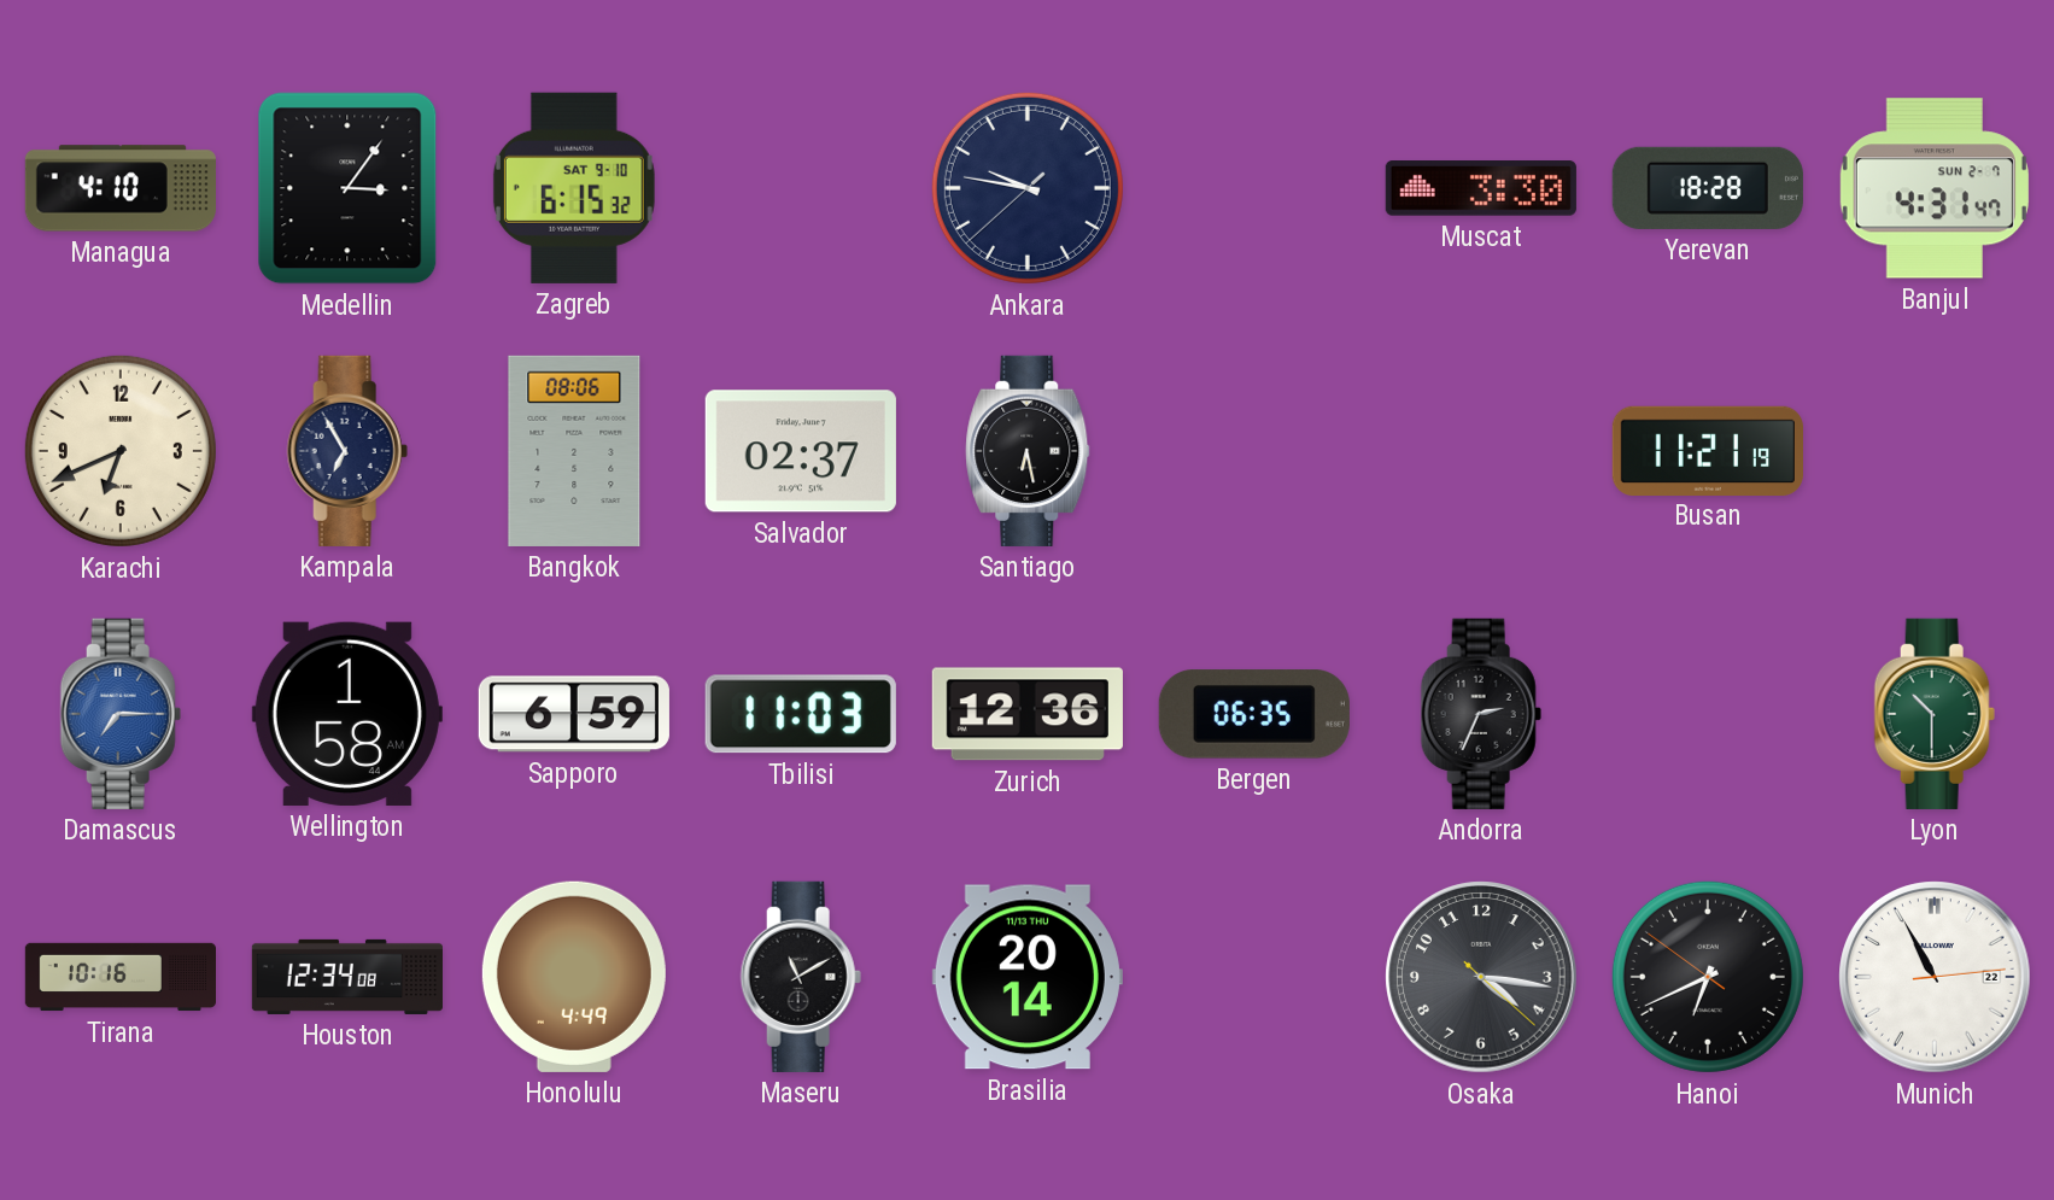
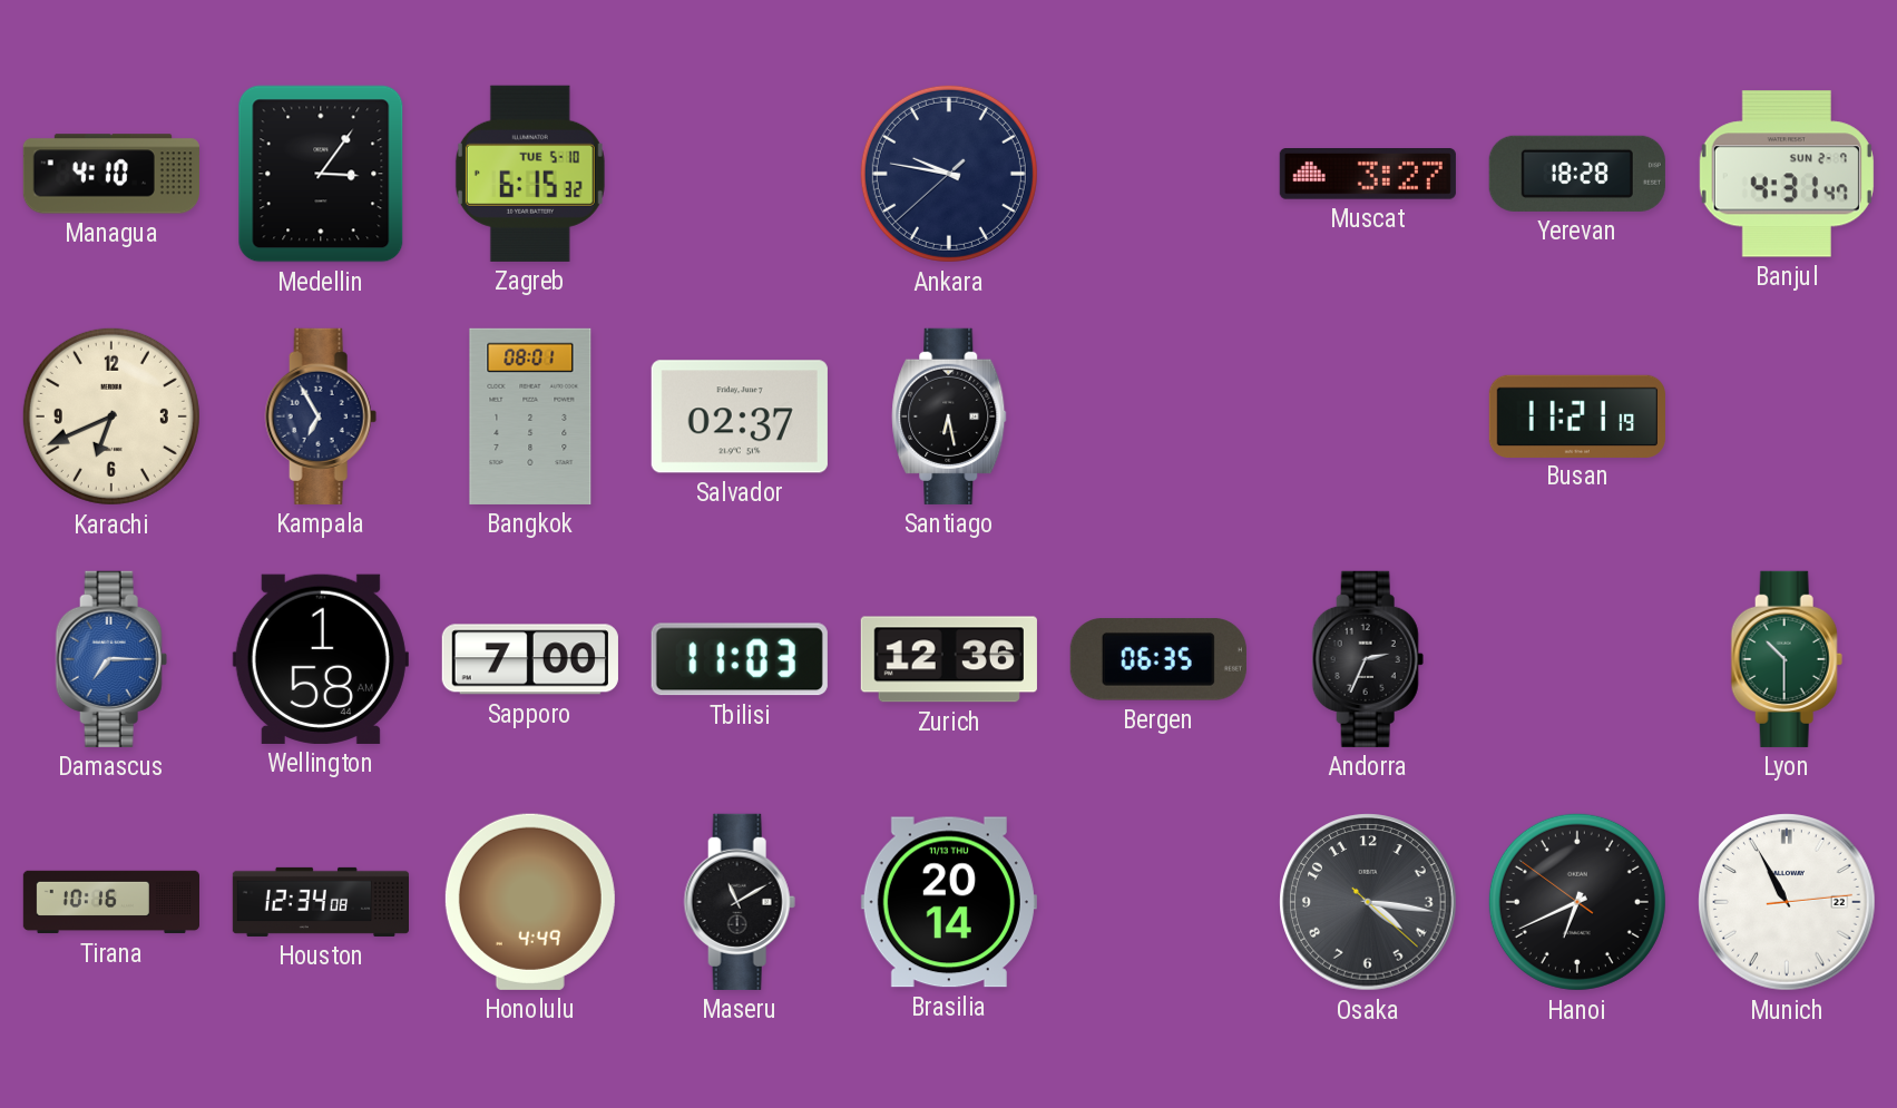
Zagreb date: SAT 9-10 -> TUE 5-10 (530, 174)
Muscat: 3:30 -> 3:27 (1368, 175)
Bangkok: 08:06 -> 08:01 (530, 416)
Sapporo: 6:59 -> 7:00 (530, 659)
